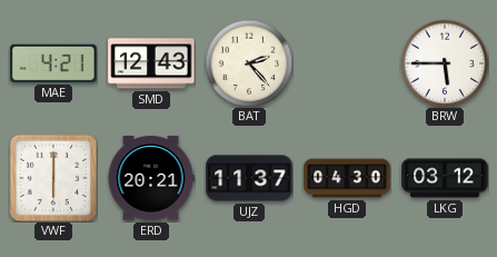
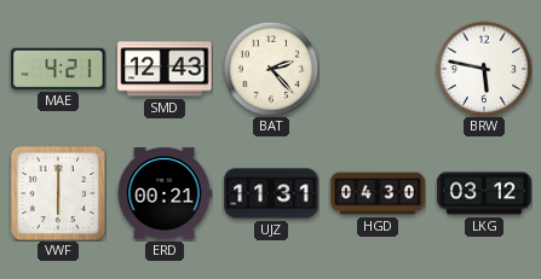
BRW: 5:45 -> 5:47 (484, 69)
ERD: 20:21 -> 00:21 (165, 193)
UJZ: 11:37 -> 11:31 (271, 193)
